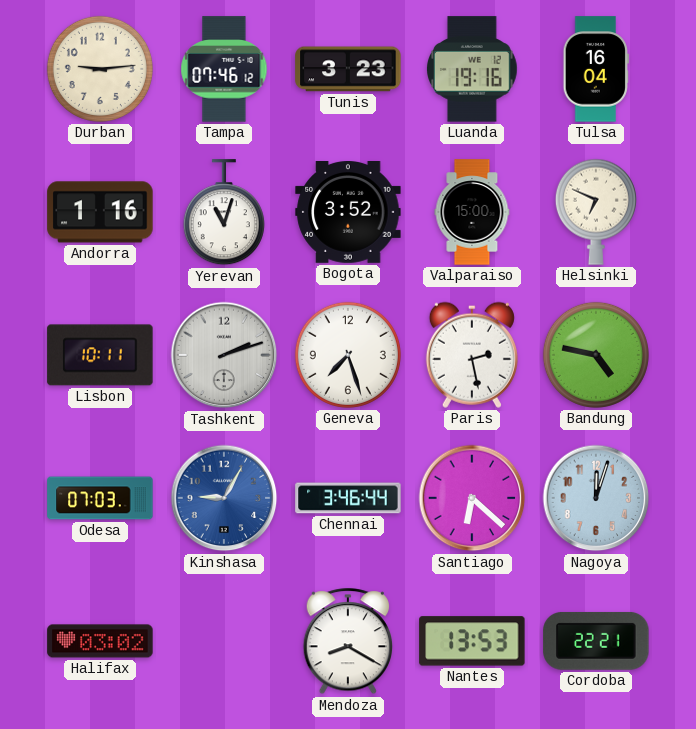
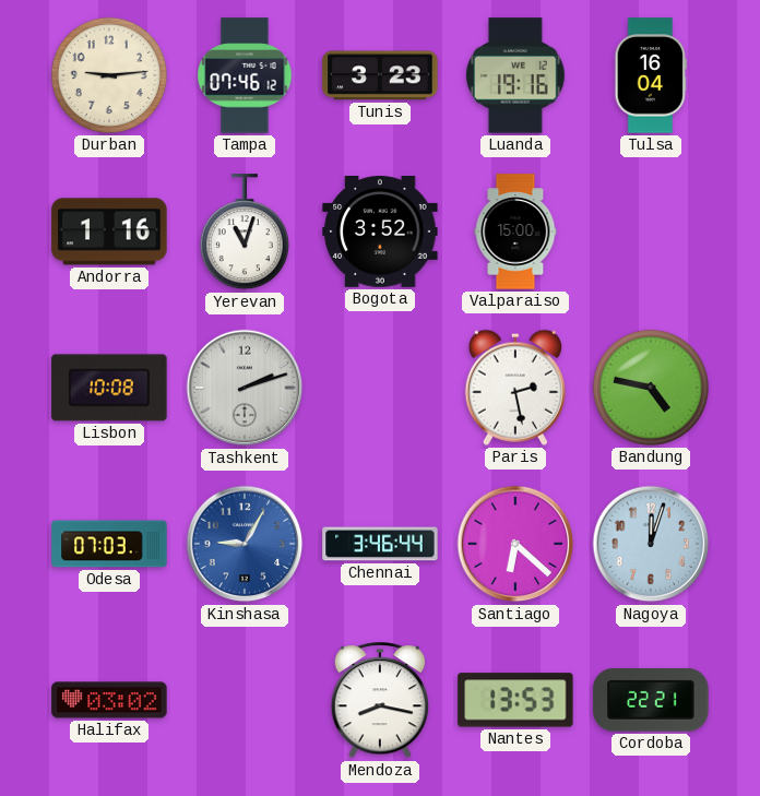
Helsinki: 6:49 -> none (596, 212)
Lisbon: 10:11 -> 10:08 (109, 388)
Geneva: 7:27 -> none (348, 355)
Mendoza: 8:20 -> 8:17 (379, 701)
